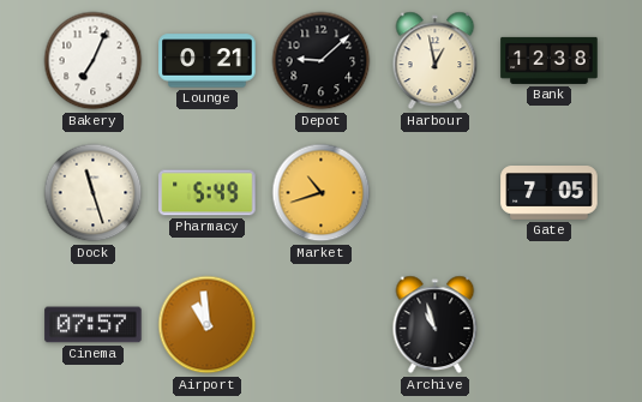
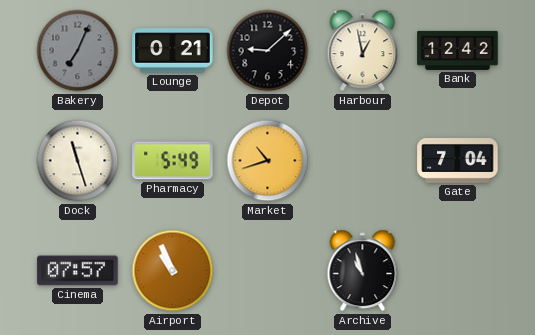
Bakery dial: white -> grey (78, 51)
Bank: 12:38 -> 12:42 (458, 50)
Gate: 7:05 -> 7:04 (458, 161)
Airport: 10:59 -> 10:56 (173, 271)
